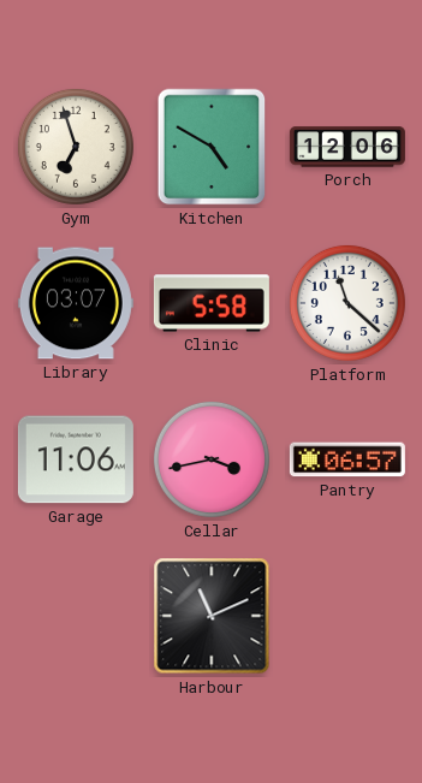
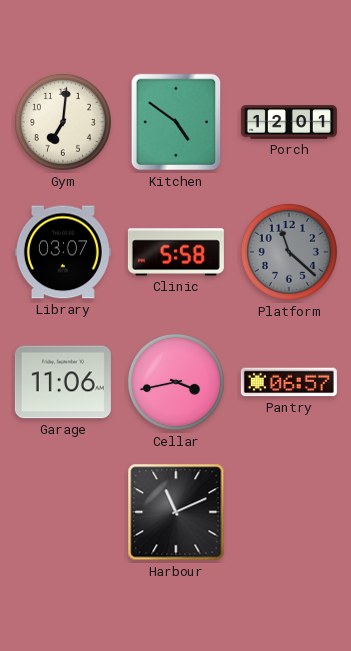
Gym: 6:57 -> 7:01 (63, 122)
Kitchen: 4:50 -> 4:51 (176, 122)
Porch: 12:06 -> 12:01 (289, 122)
Platform dial: white -> grey (289, 252)
